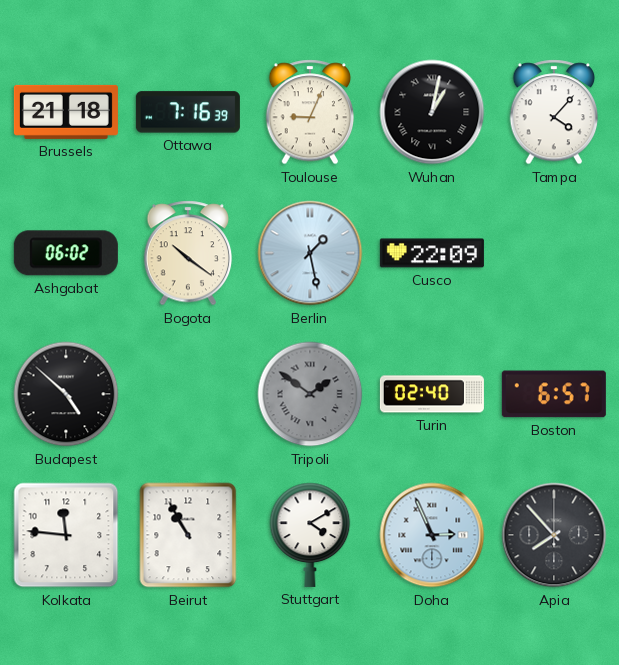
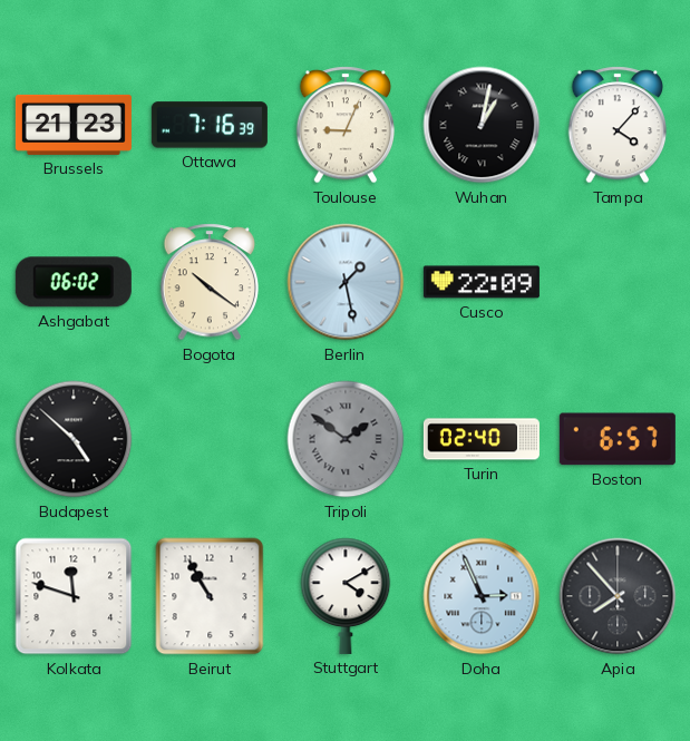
Brussels: 21:18 -> 21:23 (74, 125)
Kolkata: 11:46 -> 11:48 (74, 596)
